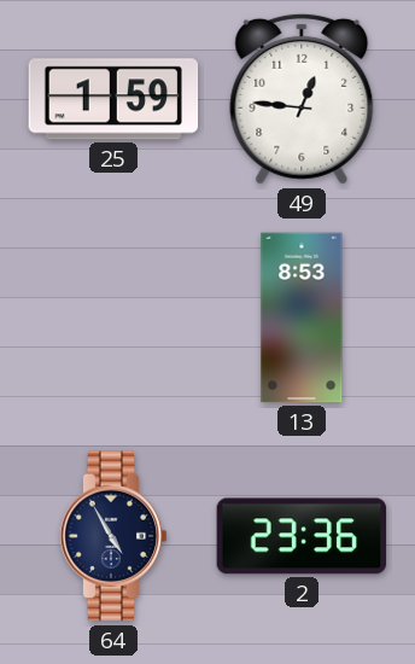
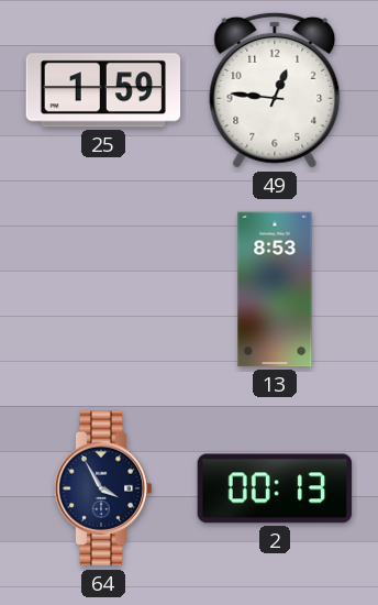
64: 4:55 -> 3:55 (103, 488)
2: 23:36 -> 00:13 (275, 488)
